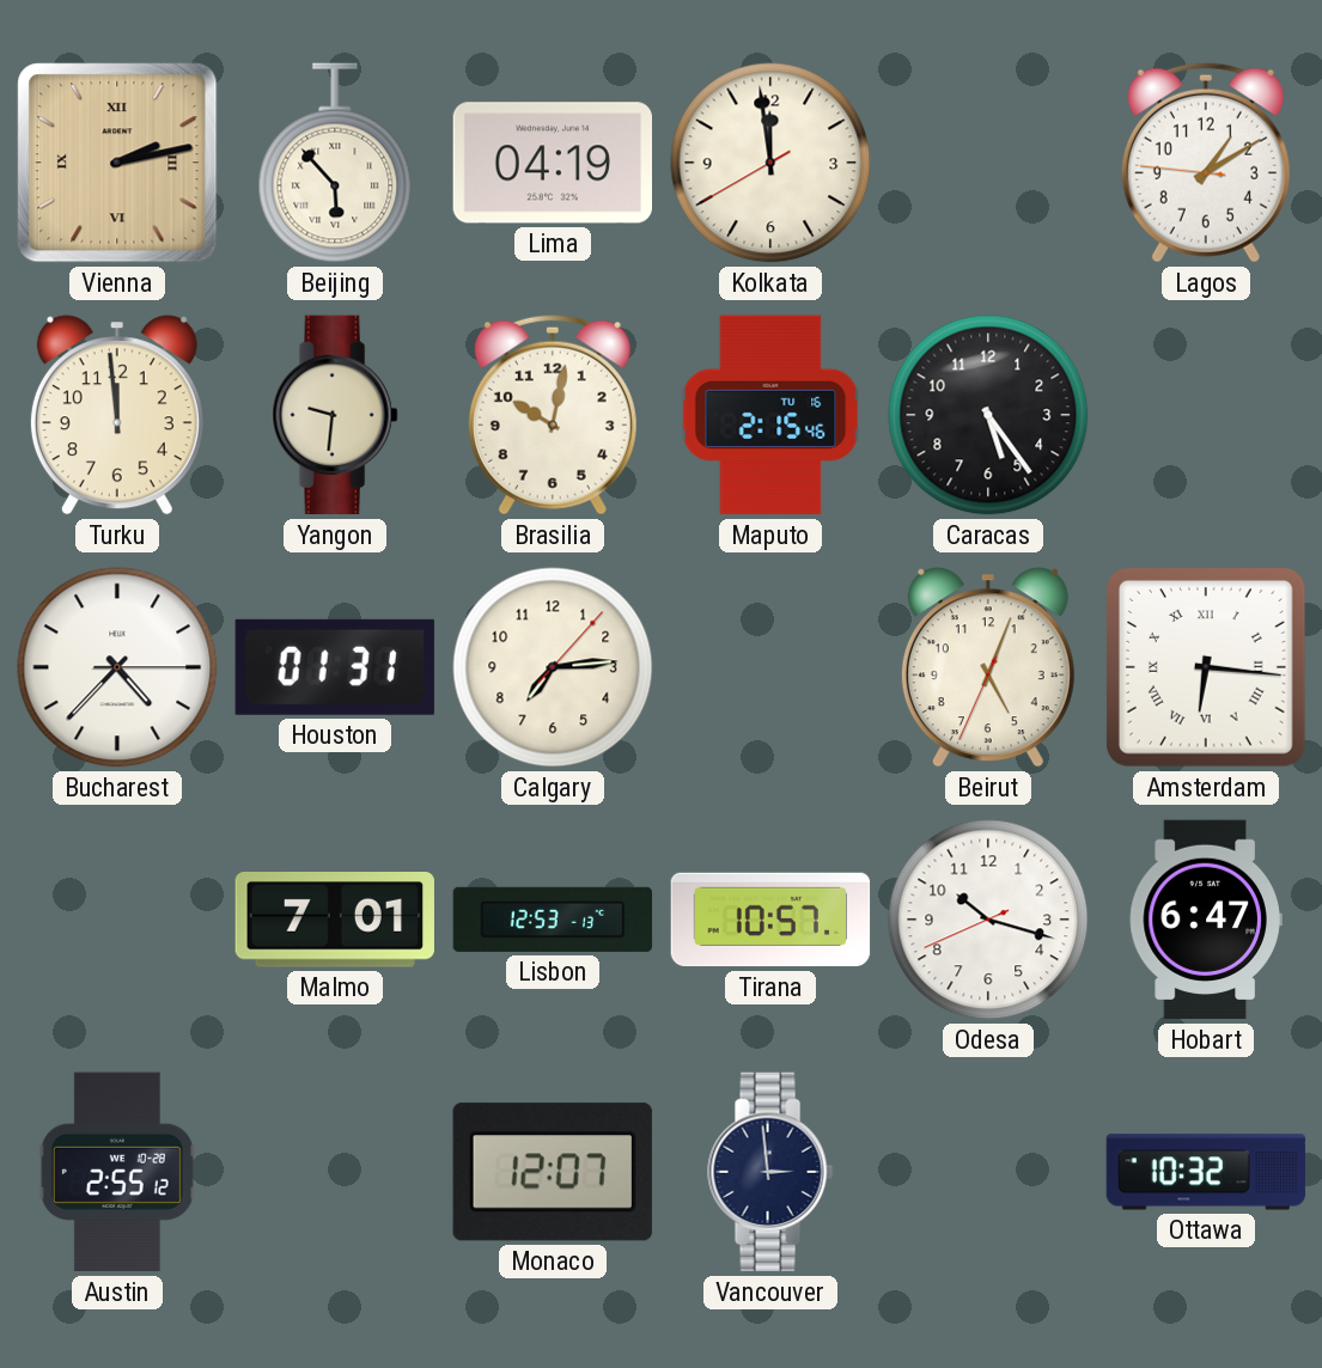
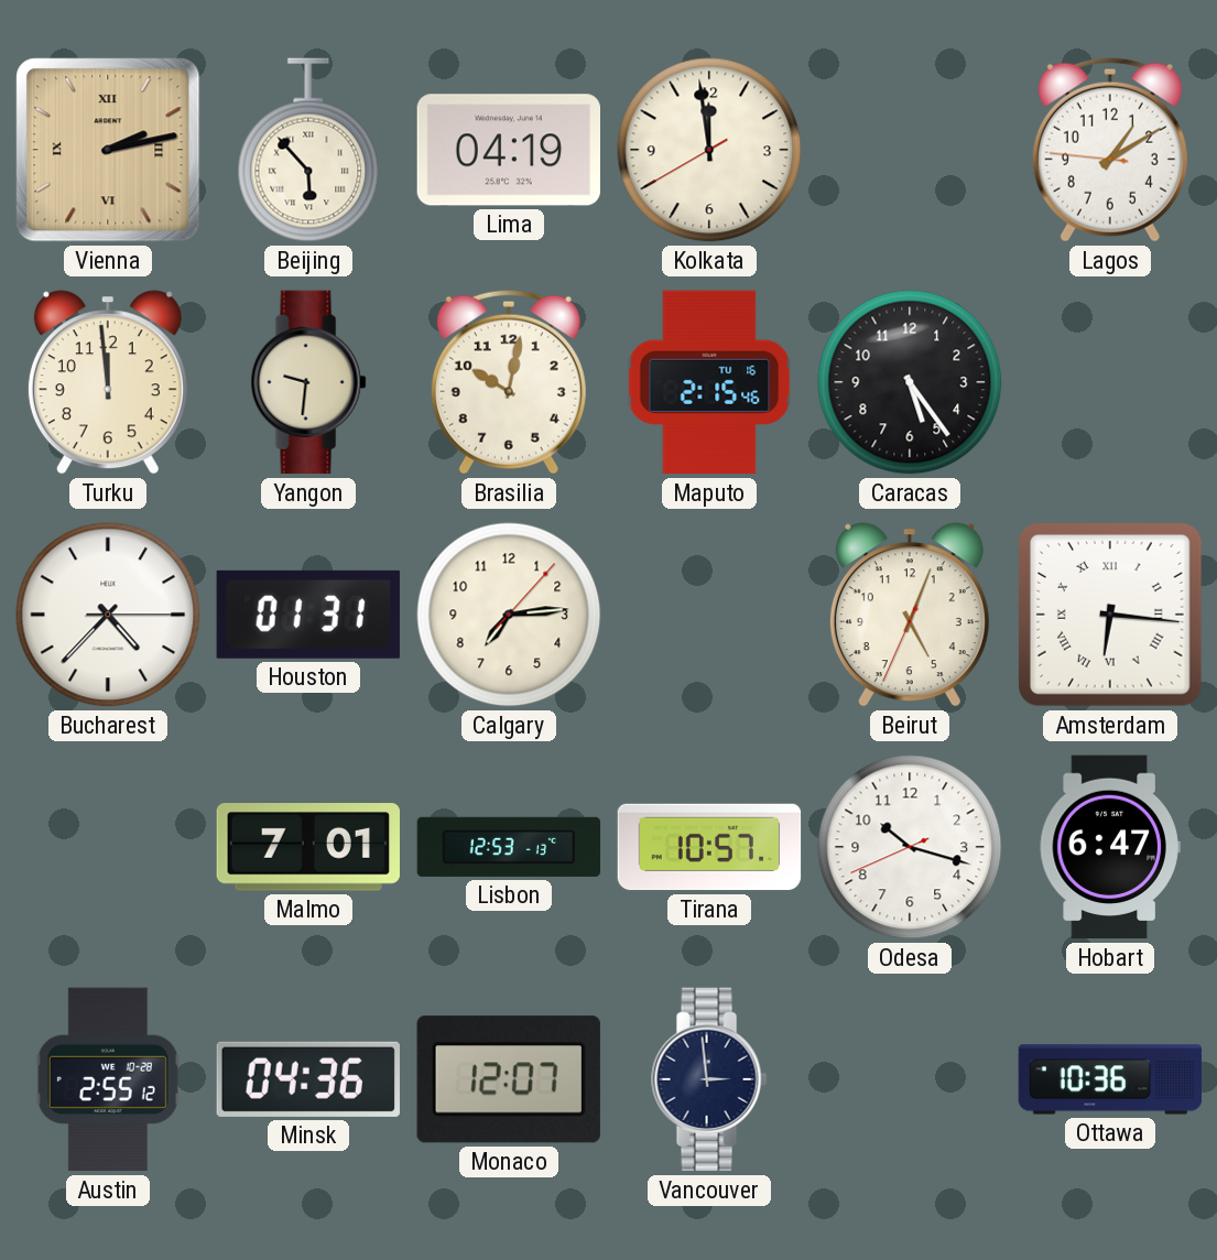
Minsk: none -> 04:36 (308, 1079)
Ottawa: 10:32 -> 10:36 (1110, 1079)
